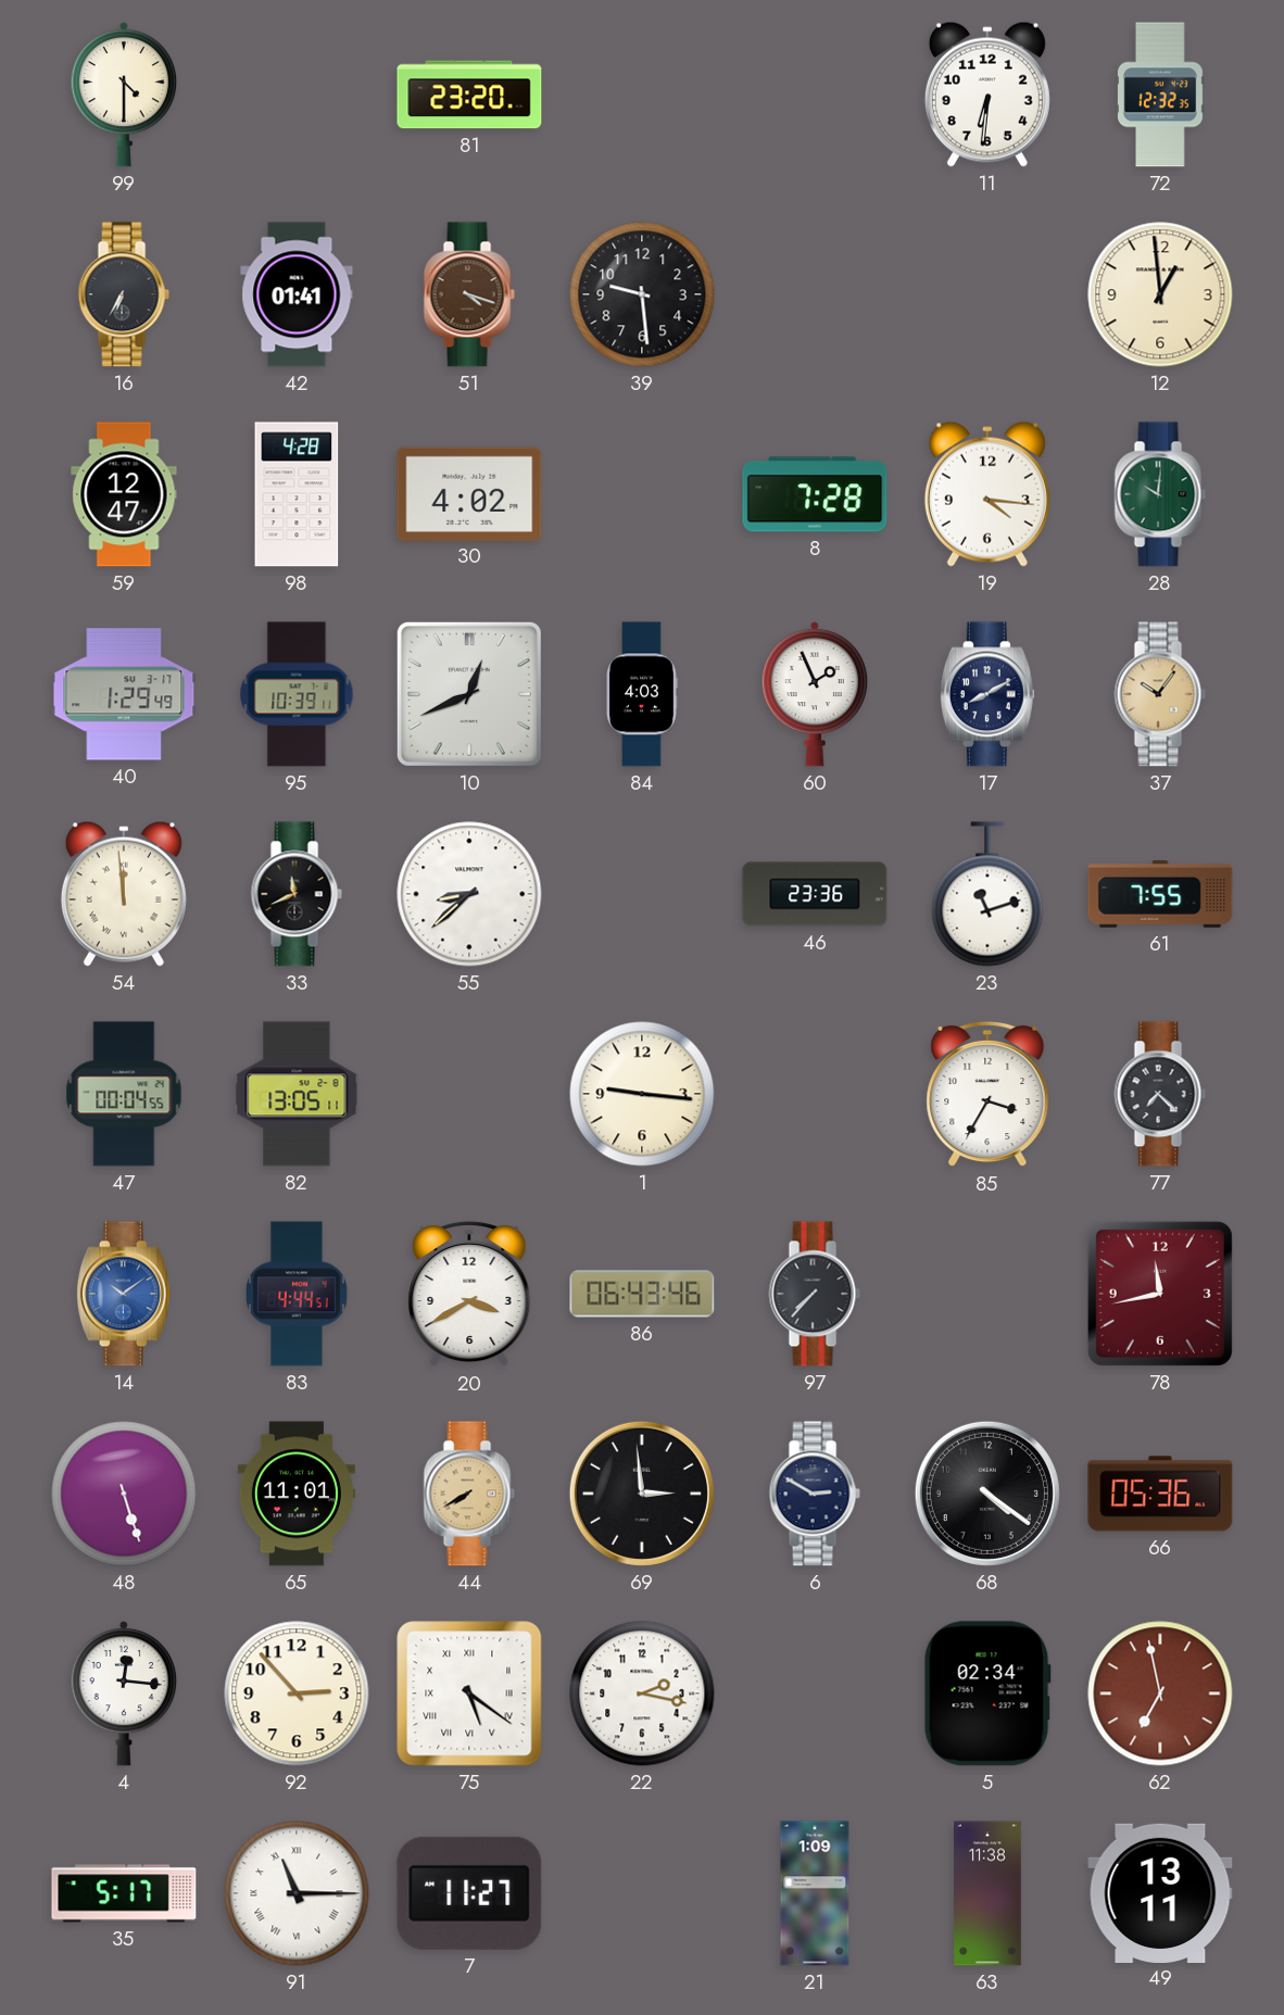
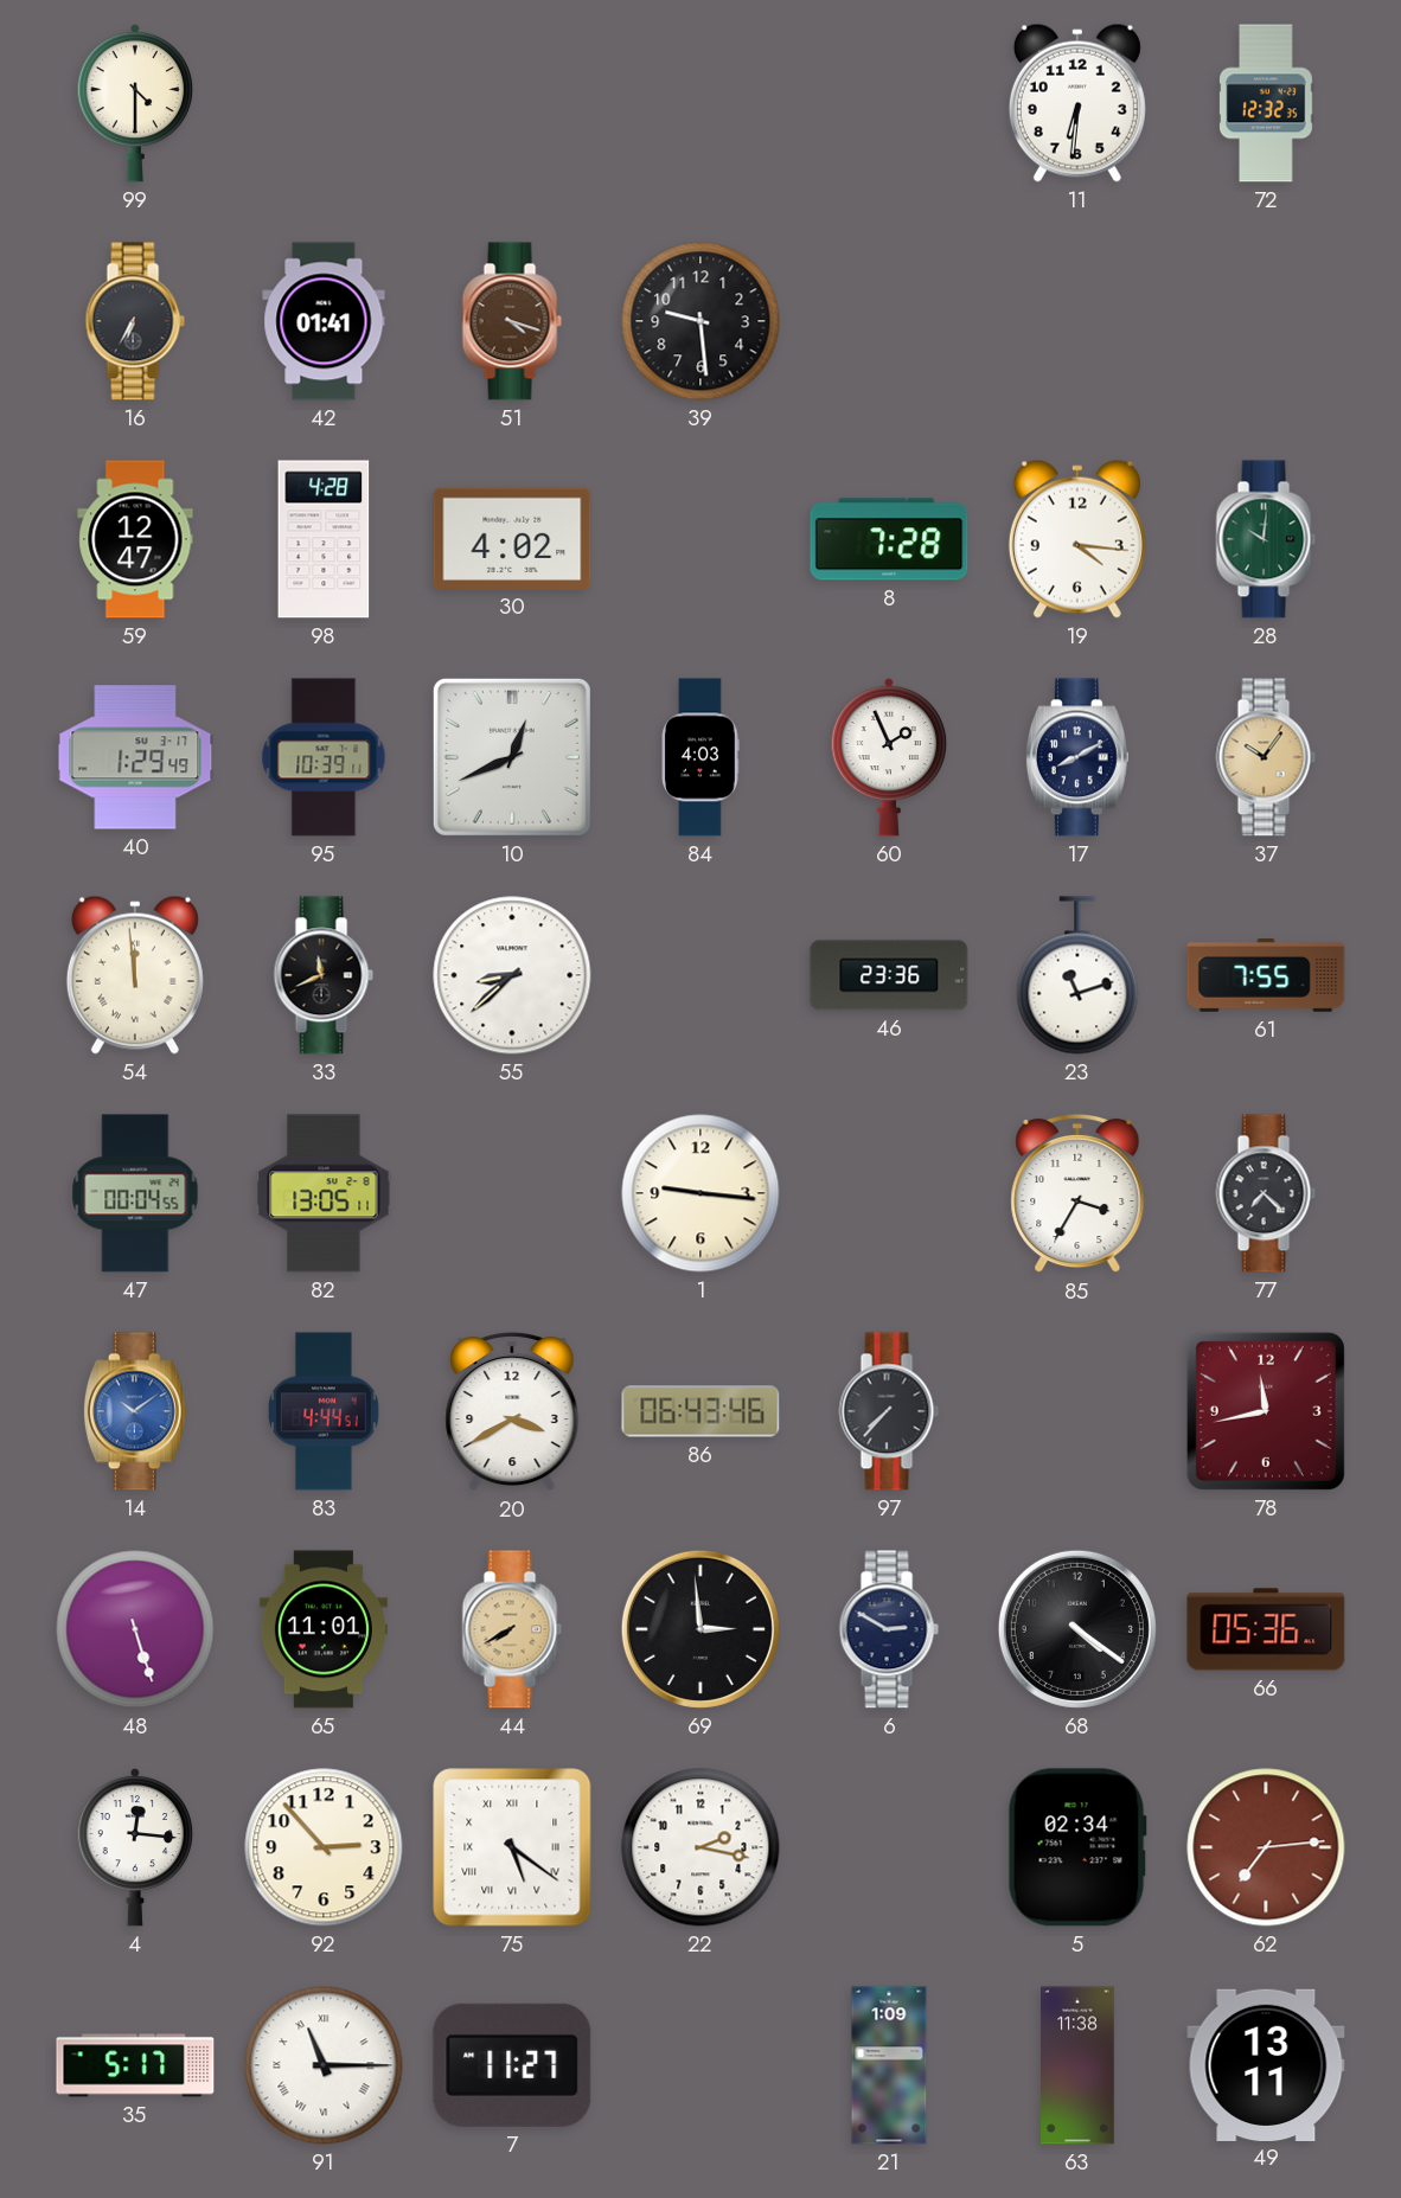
81: 23:20 -> none (469, 95)
12: 12:59 -> none (1160, 294)
62: 6:58 -> 7:14 (1266, 1847)
